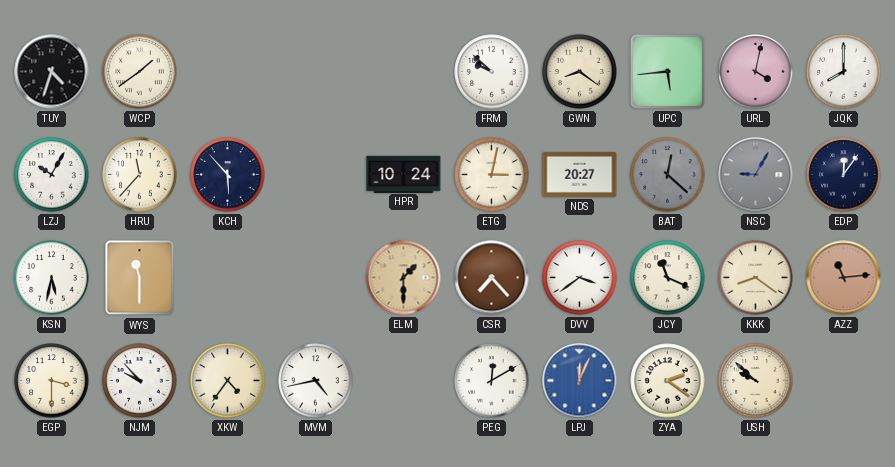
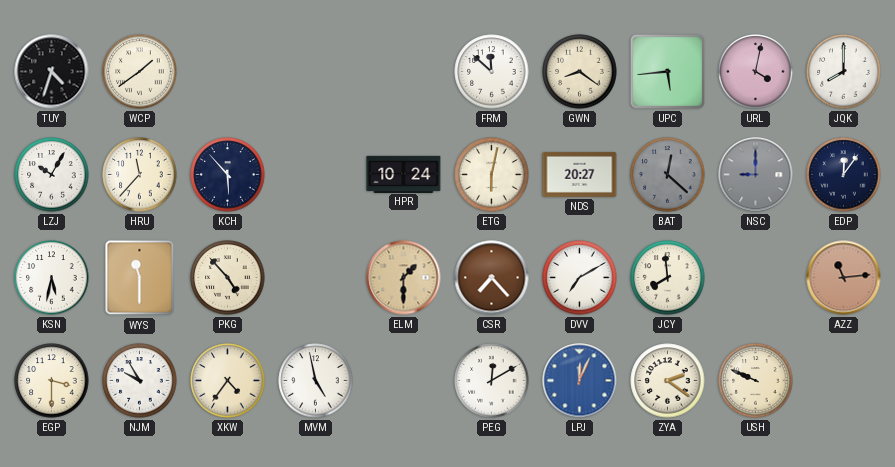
FRM: 9:52 -> 11:52 (492, 72)
ETG: 3:02 -> 6:02 (492, 175)
NSC: 9:05 -> 9:00 (756, 175)
PKG: none -> 4:53 (228, 278)
DVV: 3:39 -> 7:10 (580, 278)
JCY: 11:19 -> 7:59 (668, 278)
KKK: 8:21 -> none (756, 278)
NJM: 9:53 -> 9:55 (140, 381)
MVM: 4:43 -> 4:58 (316, 381)
USH: 9:52 -> 9:49 (756, 381)
